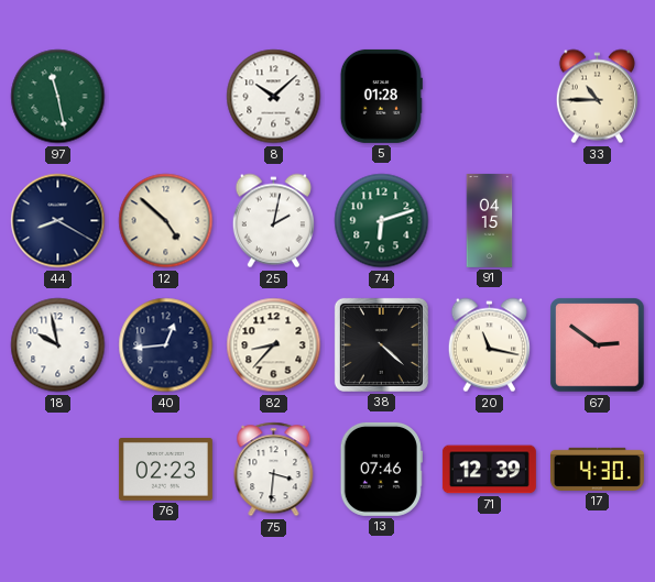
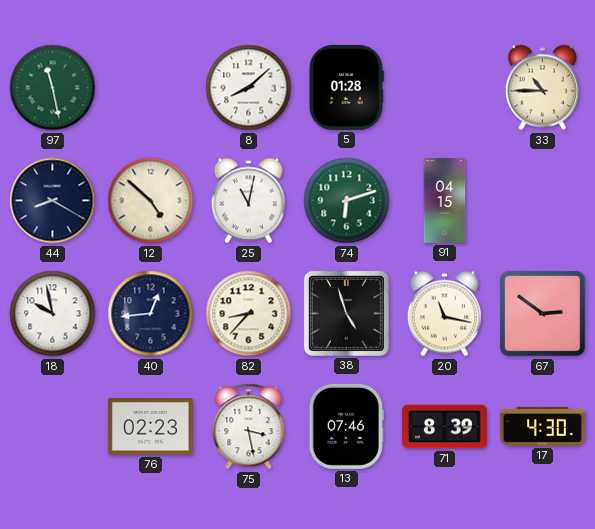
8: 10:08 -> 8:08 (249, 88)
25: 2:02 -> 11:02 (248, 201)
38: 4:22 -> 4:57 (346, 313)
75: 3:31 -> 3:28 (249, 427)
71: 12:39 -> 8:39 (444, 427)
